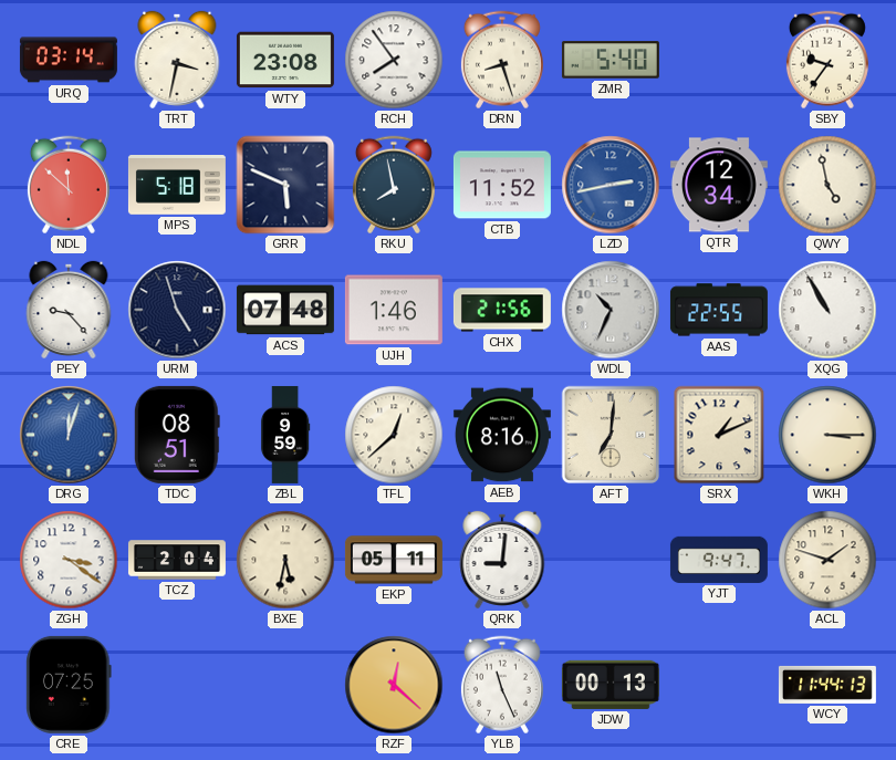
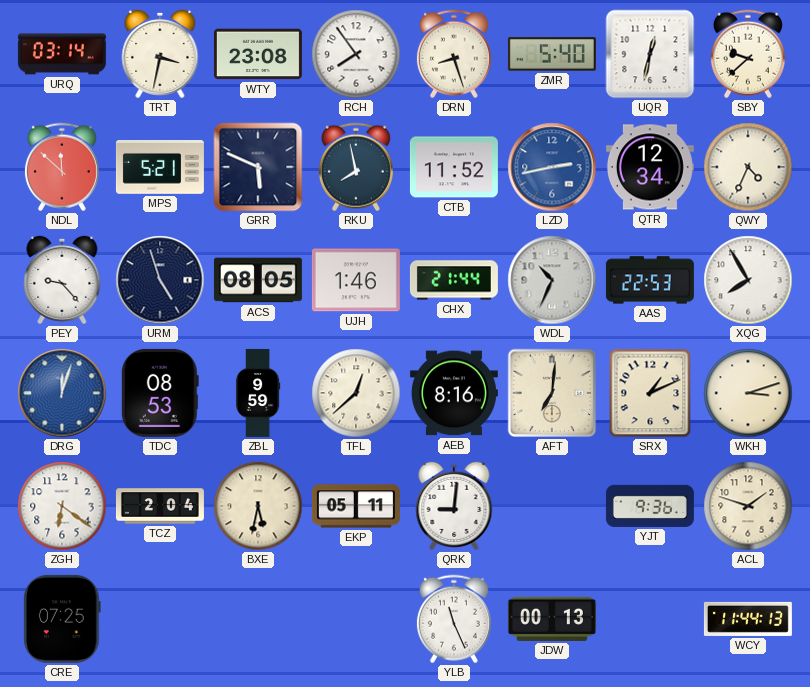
UQR: none -> 12:32 (650, 54)
SBY: 9:36 -> 9:38 (748, 54)
MPS: 5:18 -> 5:21 (160, 168)
QWY: 4:58 -> 4:34 (748, 167)
ACS: 07:48 -> 08:05 (258, 280)
CHX: 21:56 -> 21:44 (454, 280)
AAS: 22:55 -> 22:53 (650, 280)
XQG: 10:55 -> 7:55 (748, 280)
TDC: 08:51 -> 08:53 (160, 393)
WKH: 3:15 -> 3:12 (748, 393)
ZGH: 3:21 -> 6:21 (62, 506)
YJT: 9:47 -> 9:36 (650, 506)
RZF: 12:22 -> none (394, 685)
